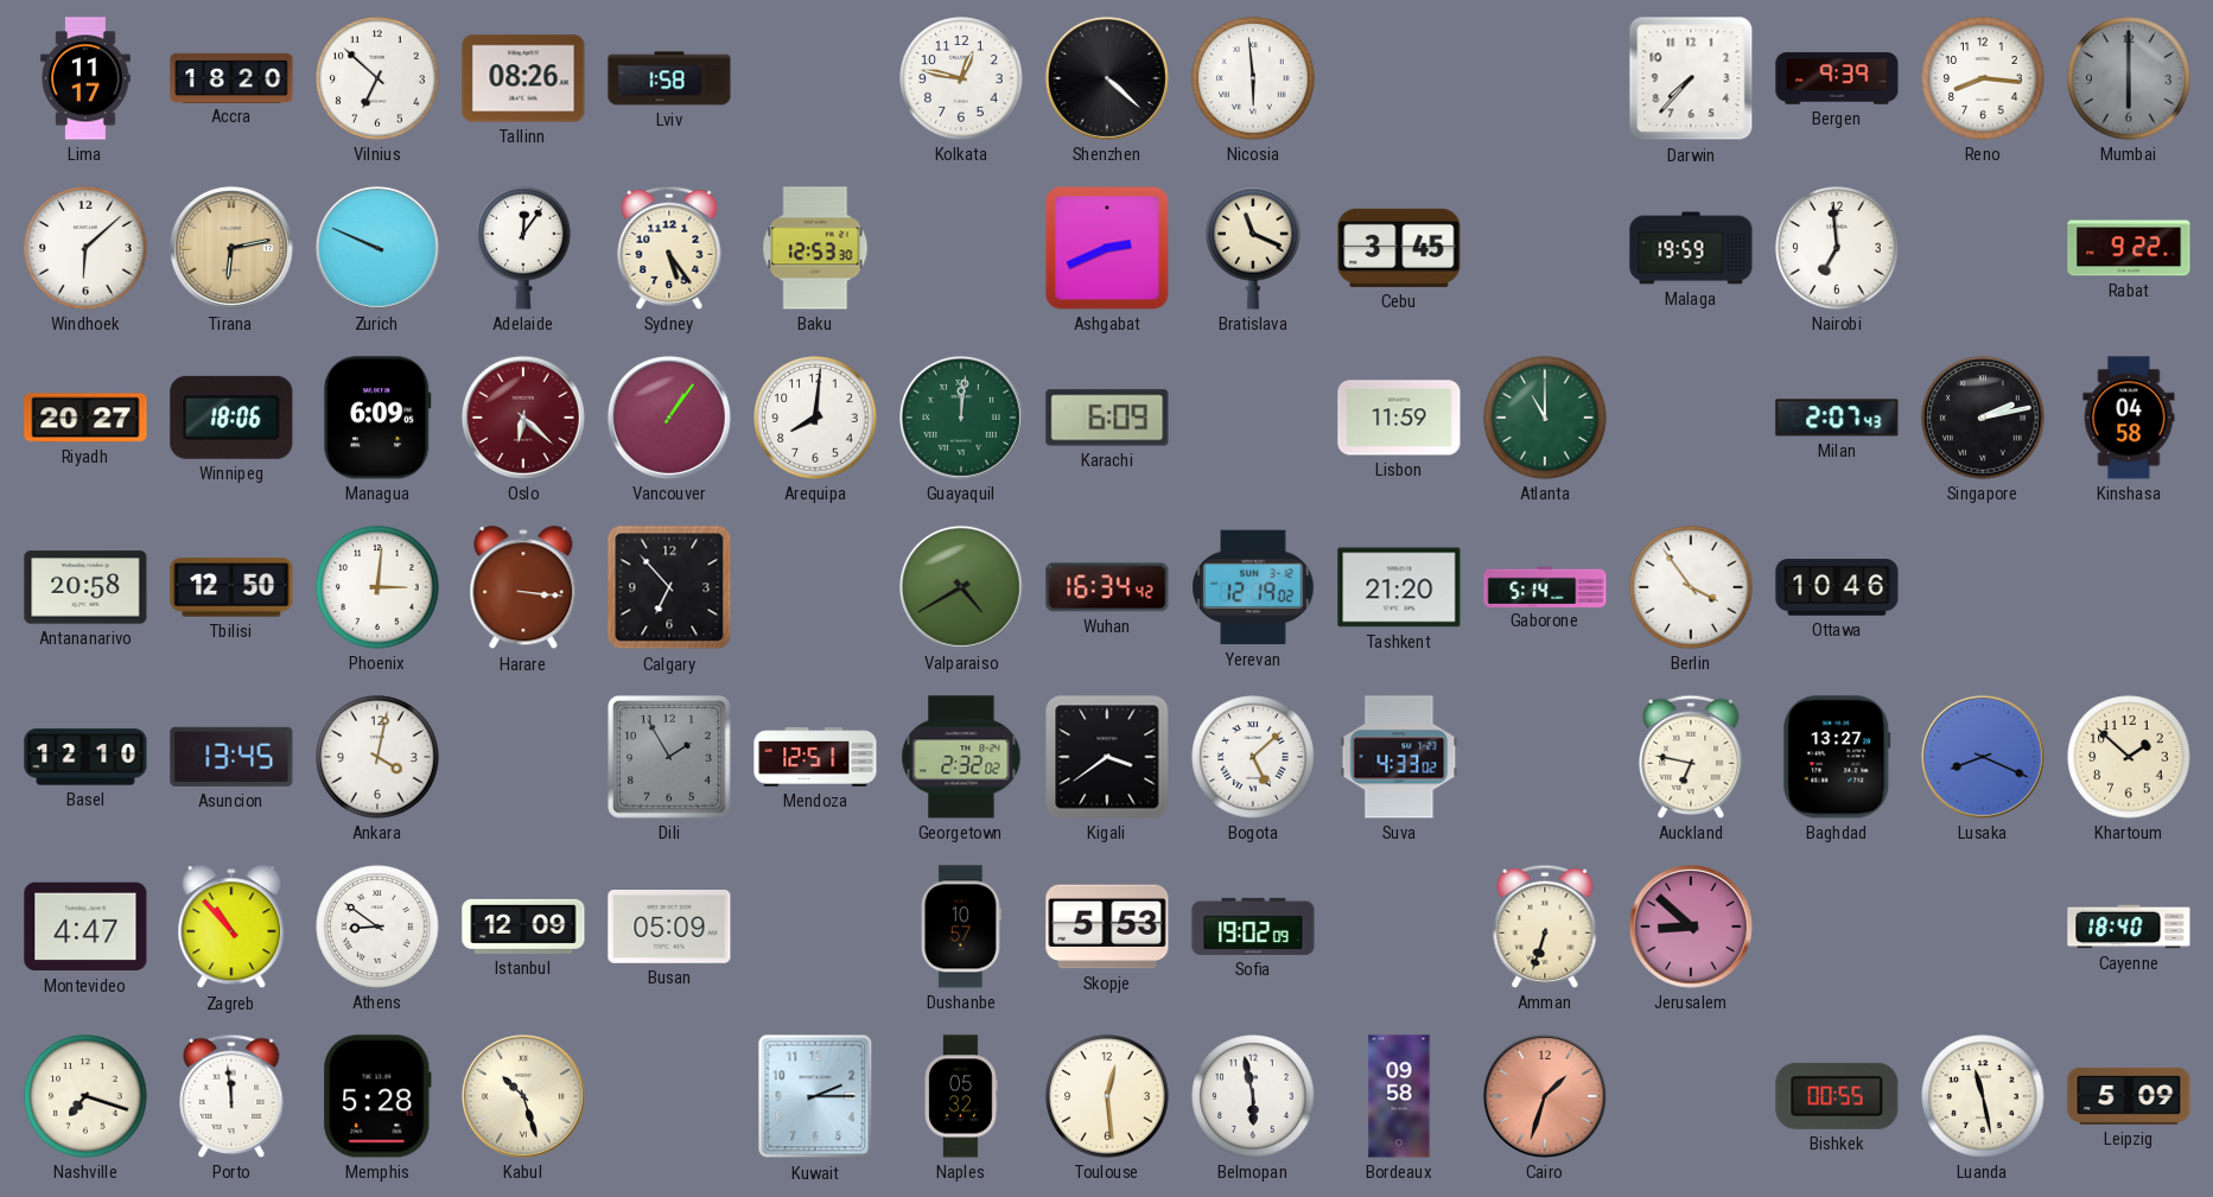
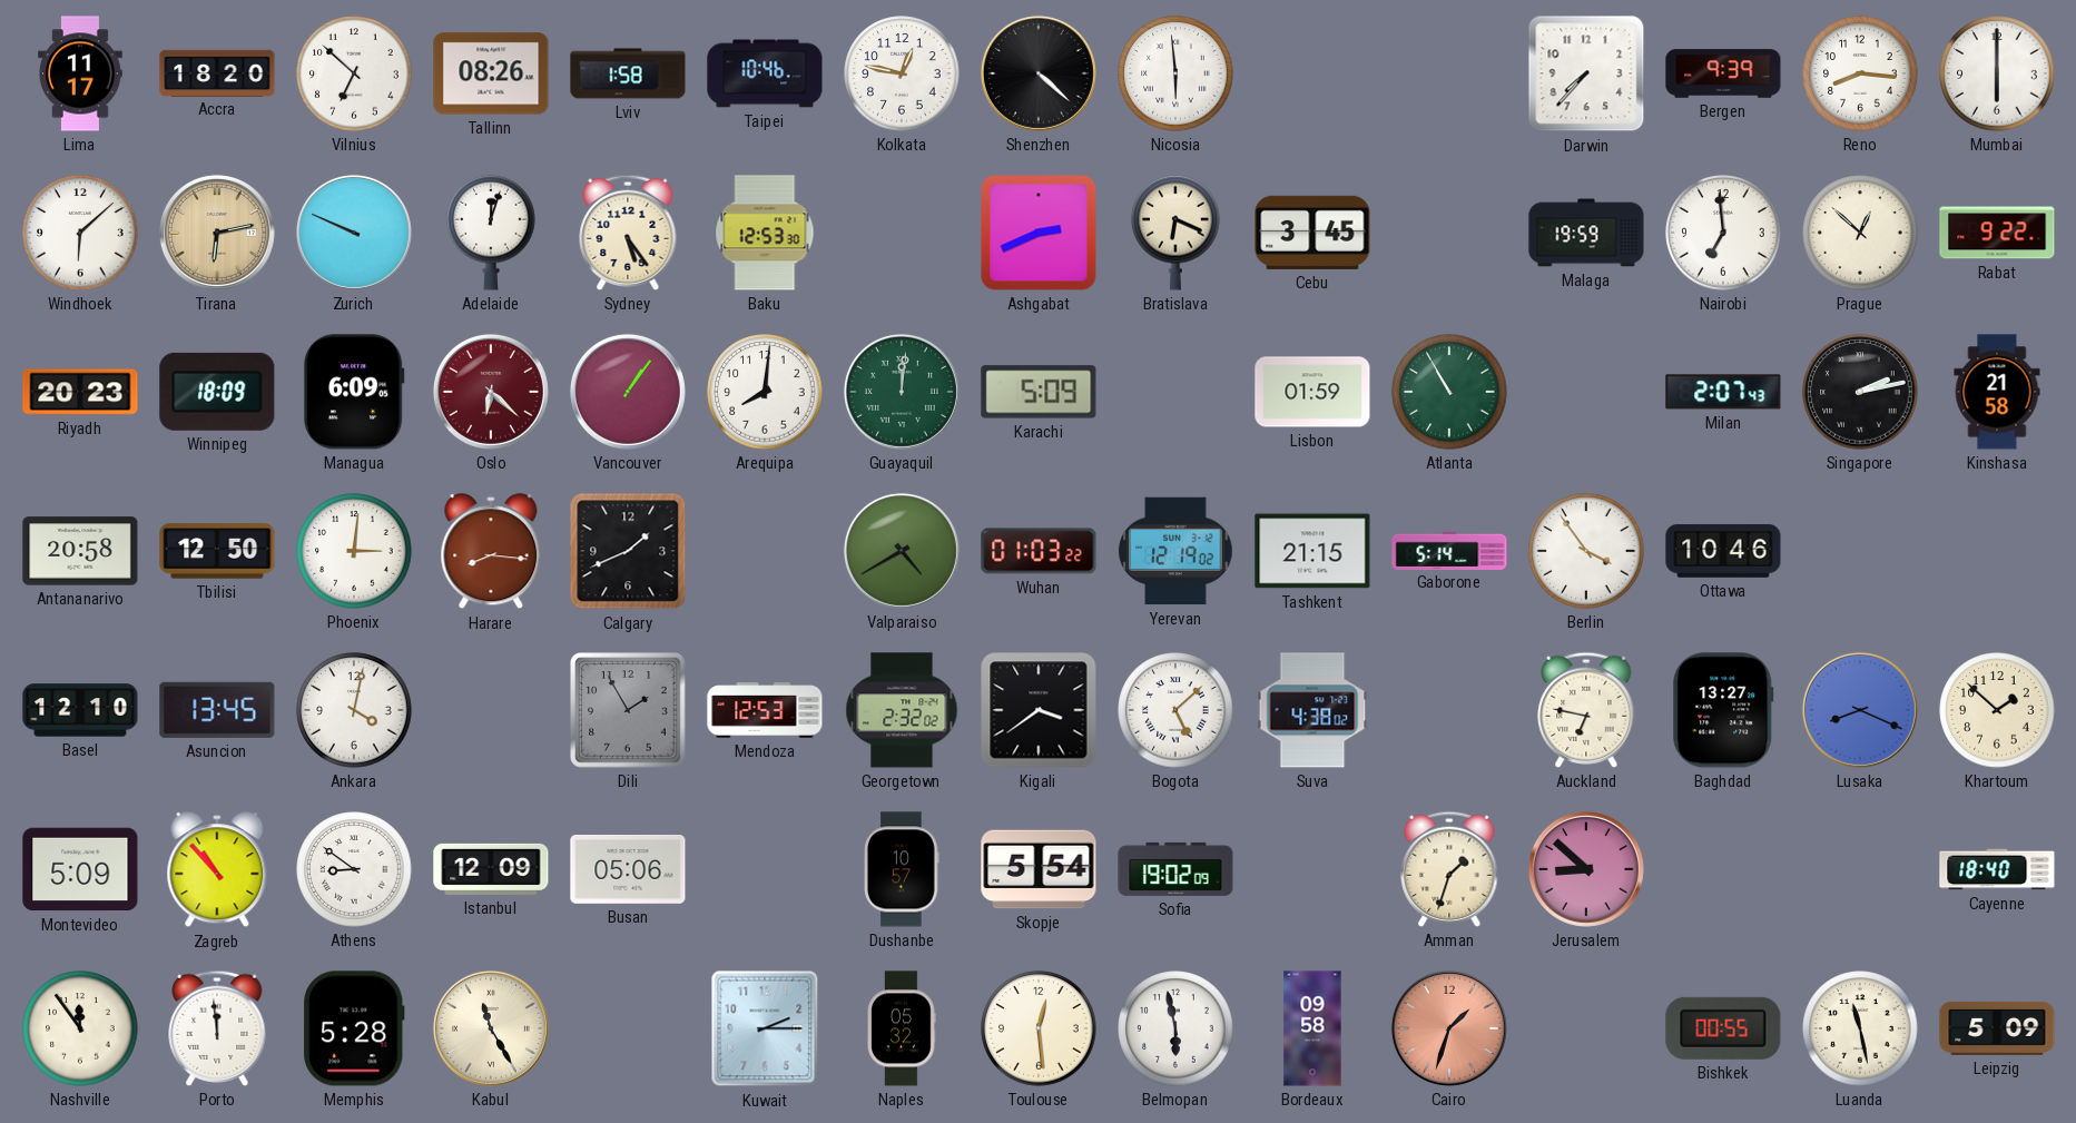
Taipei: none -> 10:46 (765, 73)
Mumbai dial: grey -> white (1997, 73)
Adelaide: 12:06 -> 12:03 (491, 233)
Bratislava: 11:19 -> 6:19 (1175, 233)
Prague: none -> 12:52 (1860, 233)
Riyadh: 20:27 -> 20:23 (80, 392)
Winnipeg: 18:06 -> 18:09 (217, 392)
Karachi: 6:09 -> 5:09 (1039, 392)
Lisbon: 11:59 -> 01:59 (1312, 392)
Atlanta: 11:00 -> 10:55 (1449, 392)
Kinshasa: 04:58 -> 21:58 (1997, 392)
Harare: 3:16 -> 8:16 (491, 552)
Calgary: 6:53 -> 1:41 (628, 551)
Wuhan: 16:34 -> 01:03 (1039, 551)
Tashkent: 21:20 -> 21:15 (1312, 551)
Mendoza: 12:51 -> 12:53 (765, 710)
Suva: 4:33 -> 4:38 (1312, 710)
Montevideo: 4:47 -> 5:09 (80, 869)
Busan: 05:09 -> 05:06 (628, 870)
Skopje: 5:53 -> 5:54 (1039, 869)
Amman: 6:33 -> 1:33 (1449, 869)
Nashville: 7:18 -> 11:54 (80, 1028)
Kabul: 10:27 -> 11:25 (491, 1028)
